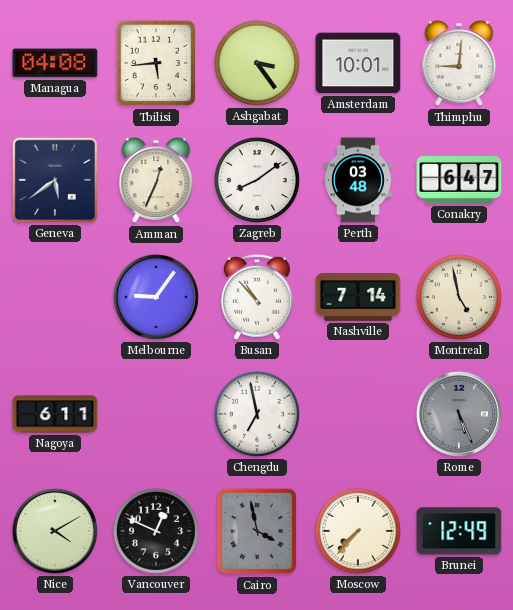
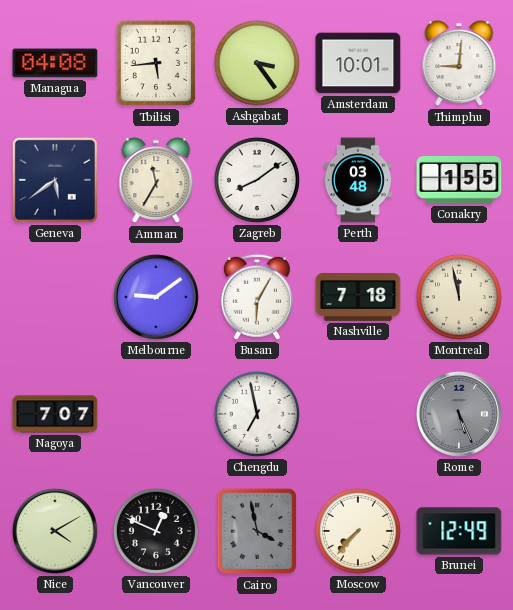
Amman: 12:34 -> 11:35 (156, 181)
Conakry: 6:47 -> 1:55 (459, 181)
Melbourne: 9:06 -> 9:09 (156, 297)
Busan: 10:53 -> 6:05 (257, 297)
Nashville: 7:14 -> 7:18 (358, 298)
Montreal: 4:58 -> 11:58 (459, 297)
Nagoya: 6:11 -> 7:07 (55, 414)
